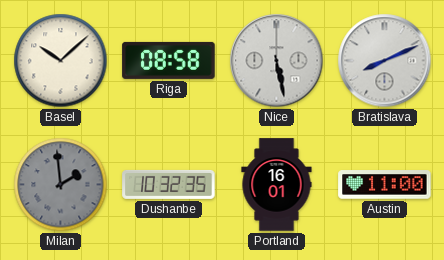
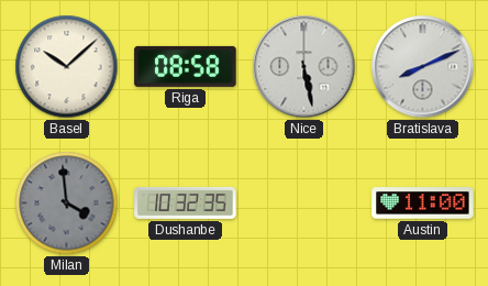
Milan: 1:59 -> 3:59 (67, 204)
Portland: 16:01 -> none (277, 185)
